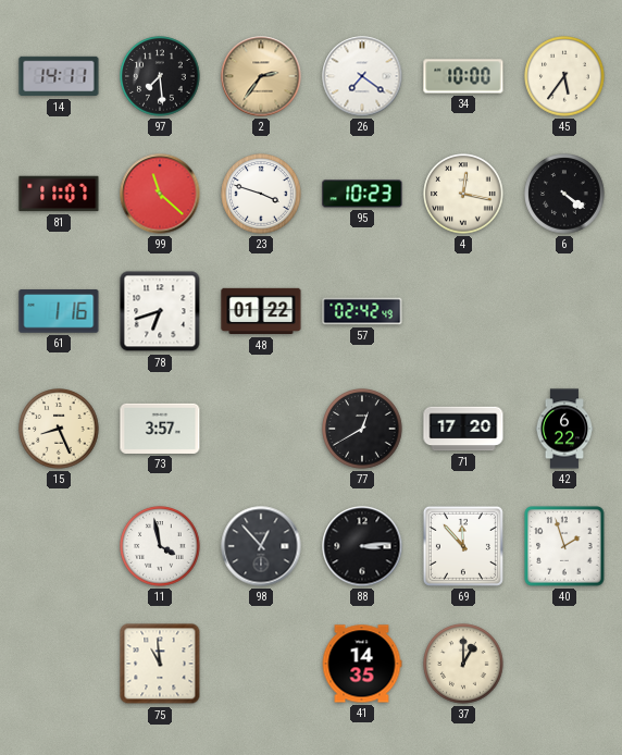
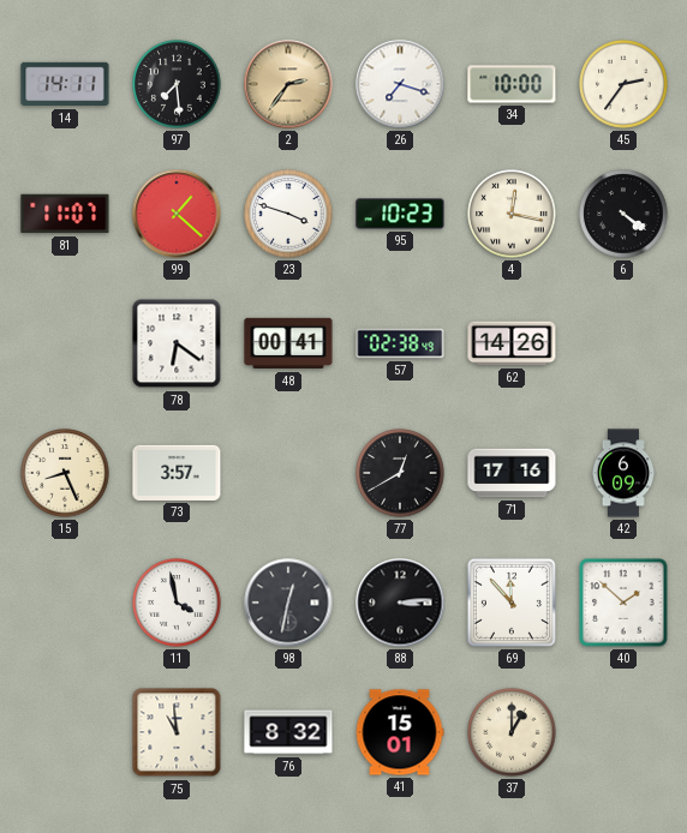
26: 7:21 -> 7:18 (400, 84)
45: 5:36 -> 2:36 (623, 84)
99: 11:22 -> 1:22 (177, 214)
61: 1:16 -> none (59, 311)
78: 6:42 -> 6:21 (177, 343)
48: 01:22 -> 00:41 (288, 343)
57: 02:42 -> 02:38 (400, 343)
62: none -> 14:26 (512, 343)
71: 17:20 -> 17:16 (512, 473)
42: 6:22 -> 6:09 (623, 473)
98: 12:53 -> 12:32 (288, 603)
40: 1:57 -> 1:52 (623, 603)
76: none -> 8:32 (288, 732)
41: 14:35 -> 15:01 (400, 732)
